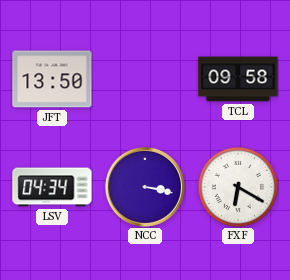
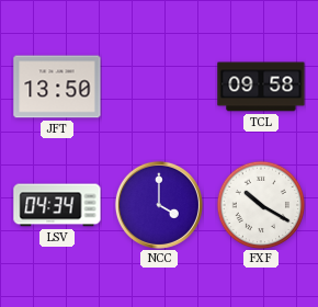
NCC: 3:17 -> 4:00 (159, 205)
FXF: 6:20 -> 10:20 (261, 205)
